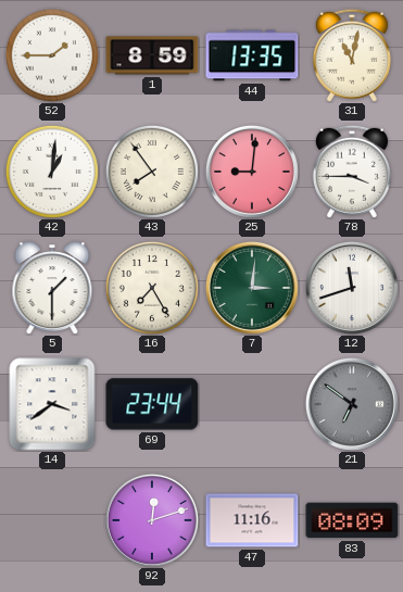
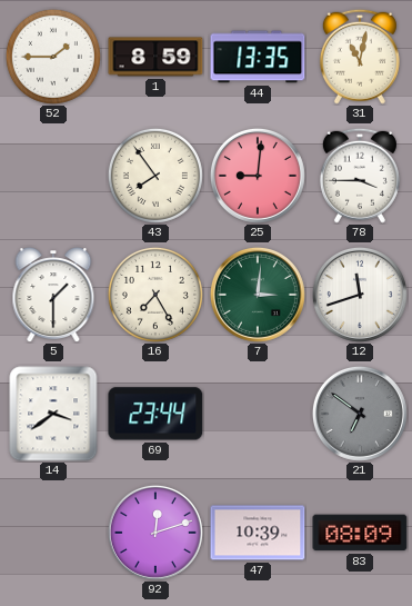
42: 1:01 -> none (52, 172)
47: 11:16 -> 10:39 (258, 533)
